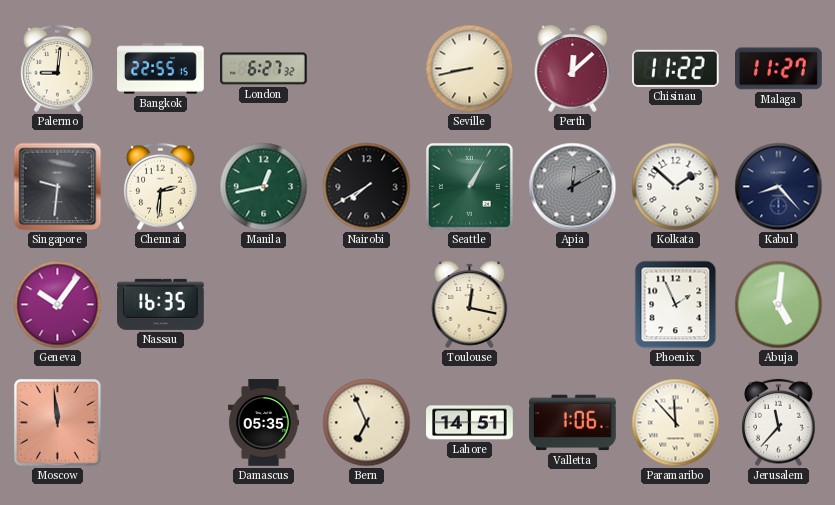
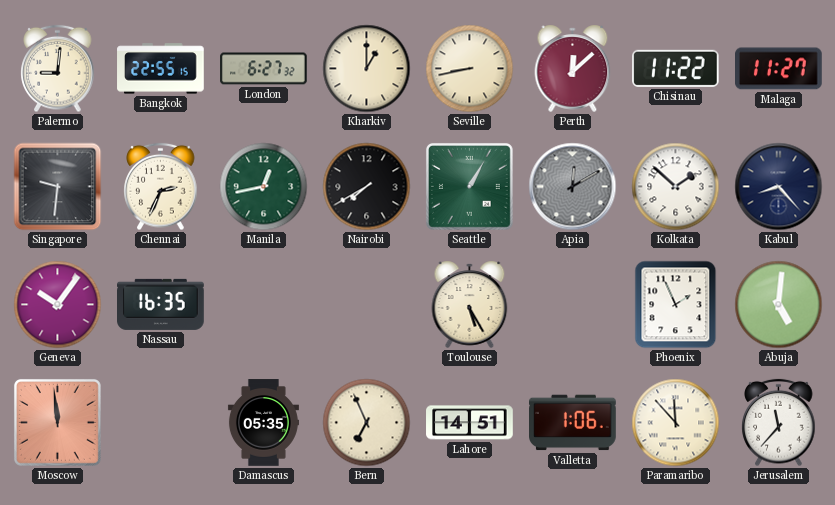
Kharkiv: none -> 1:00 (367, 69)
Chennai: 2:31 -> 2:34 (161, 187)
Toulouse: 12:17 -> 5:25 (470, 304)
